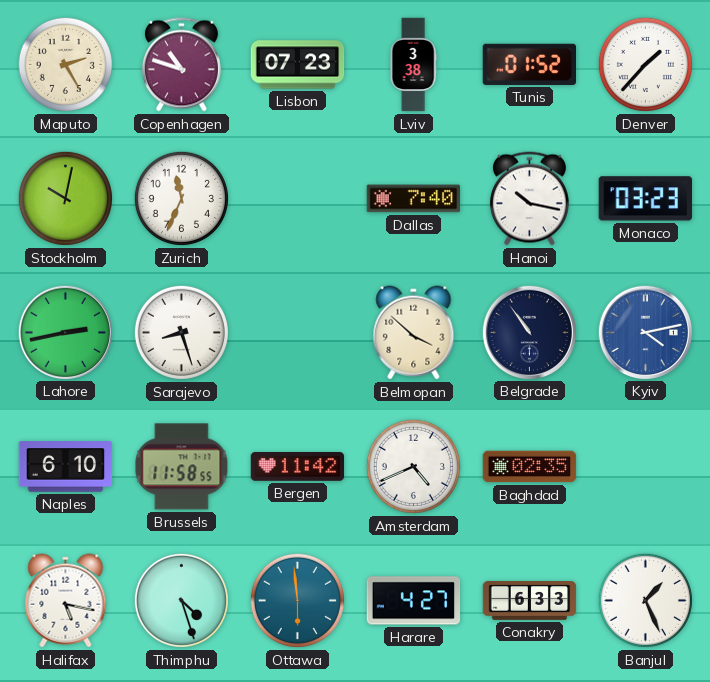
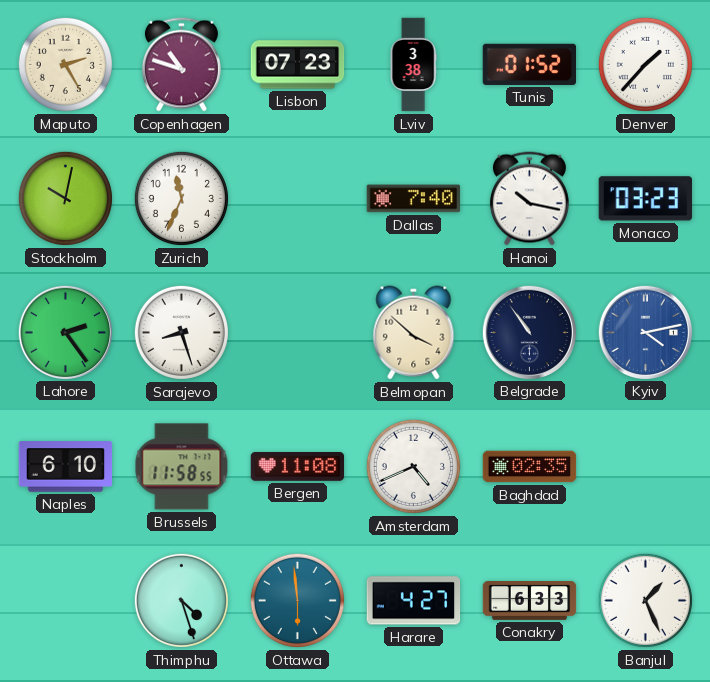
Lahore: 2:43 -> 2:24 (65, 332)
Bergen: 11:42 -> 11:08 (298, 467)
Halifax: 5:17 -> none (66, 601)
